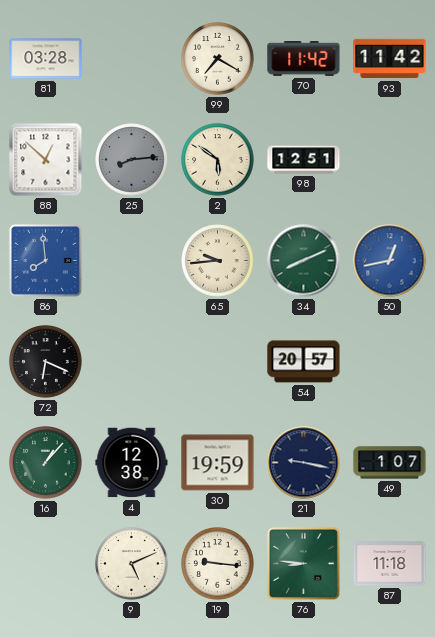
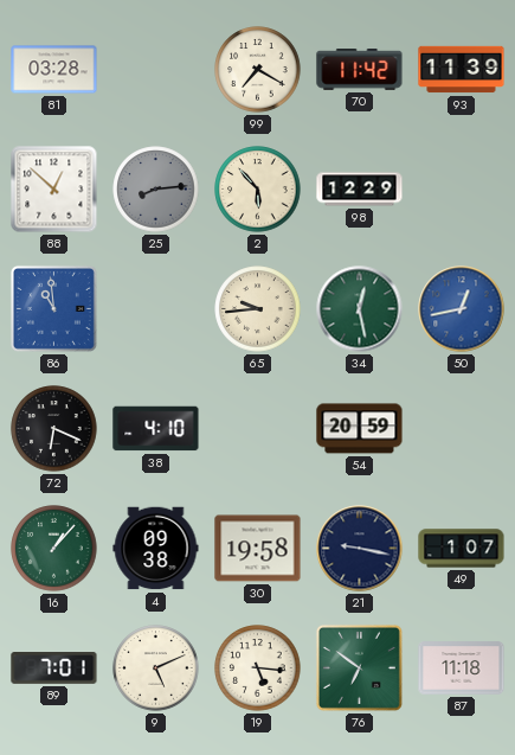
93: 11:42 -> 11:39 (462, 70)
2: 5:51 -> 5:53 (258, 190)
98: 12:51 -> 12:29 (360, 190)
86: 7:59 -> 10:59 (53, 308)
34: 8:11 -> 12:28 (360, 309)
38: none -> 4:10 (156, 429)
54: 20:57 -> 20:59 (360, 429)
4: 12:38 -> 09:38 (156, 549)
30: 19:59 -> 19:58 (258, 549)
89: none -> 7:01 (54, 668)
19: 9:16 -> 5:16 (258, 668)
76: 8:46 -> 6:51 (359, 667)
